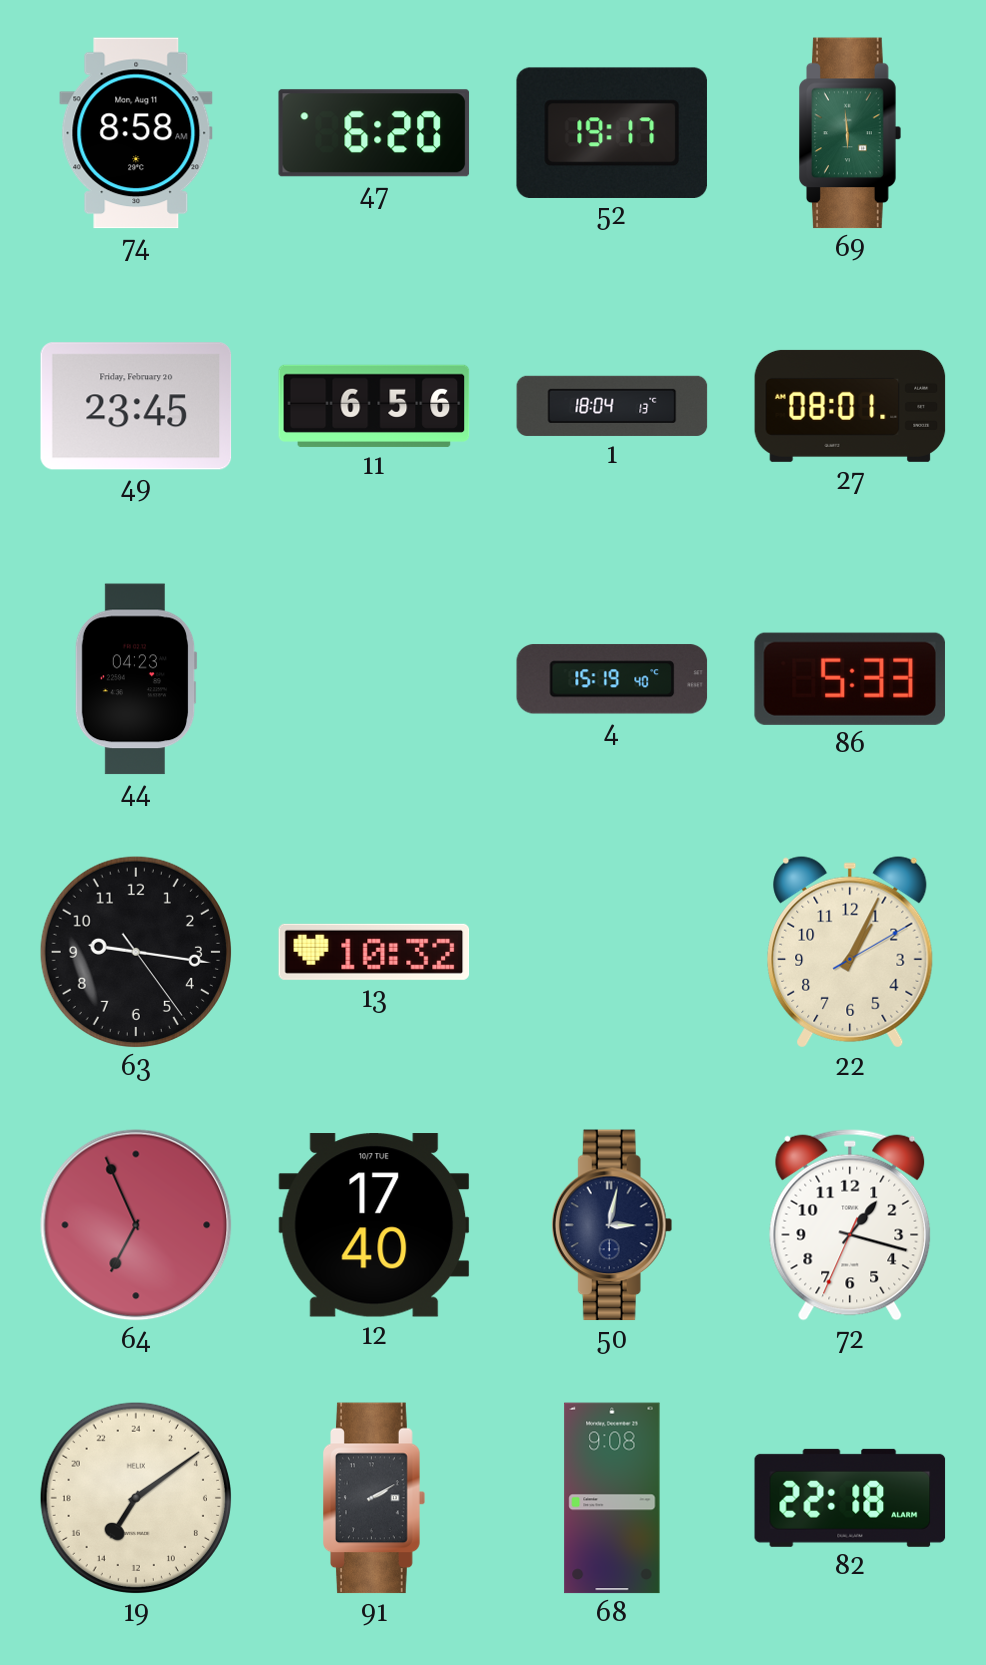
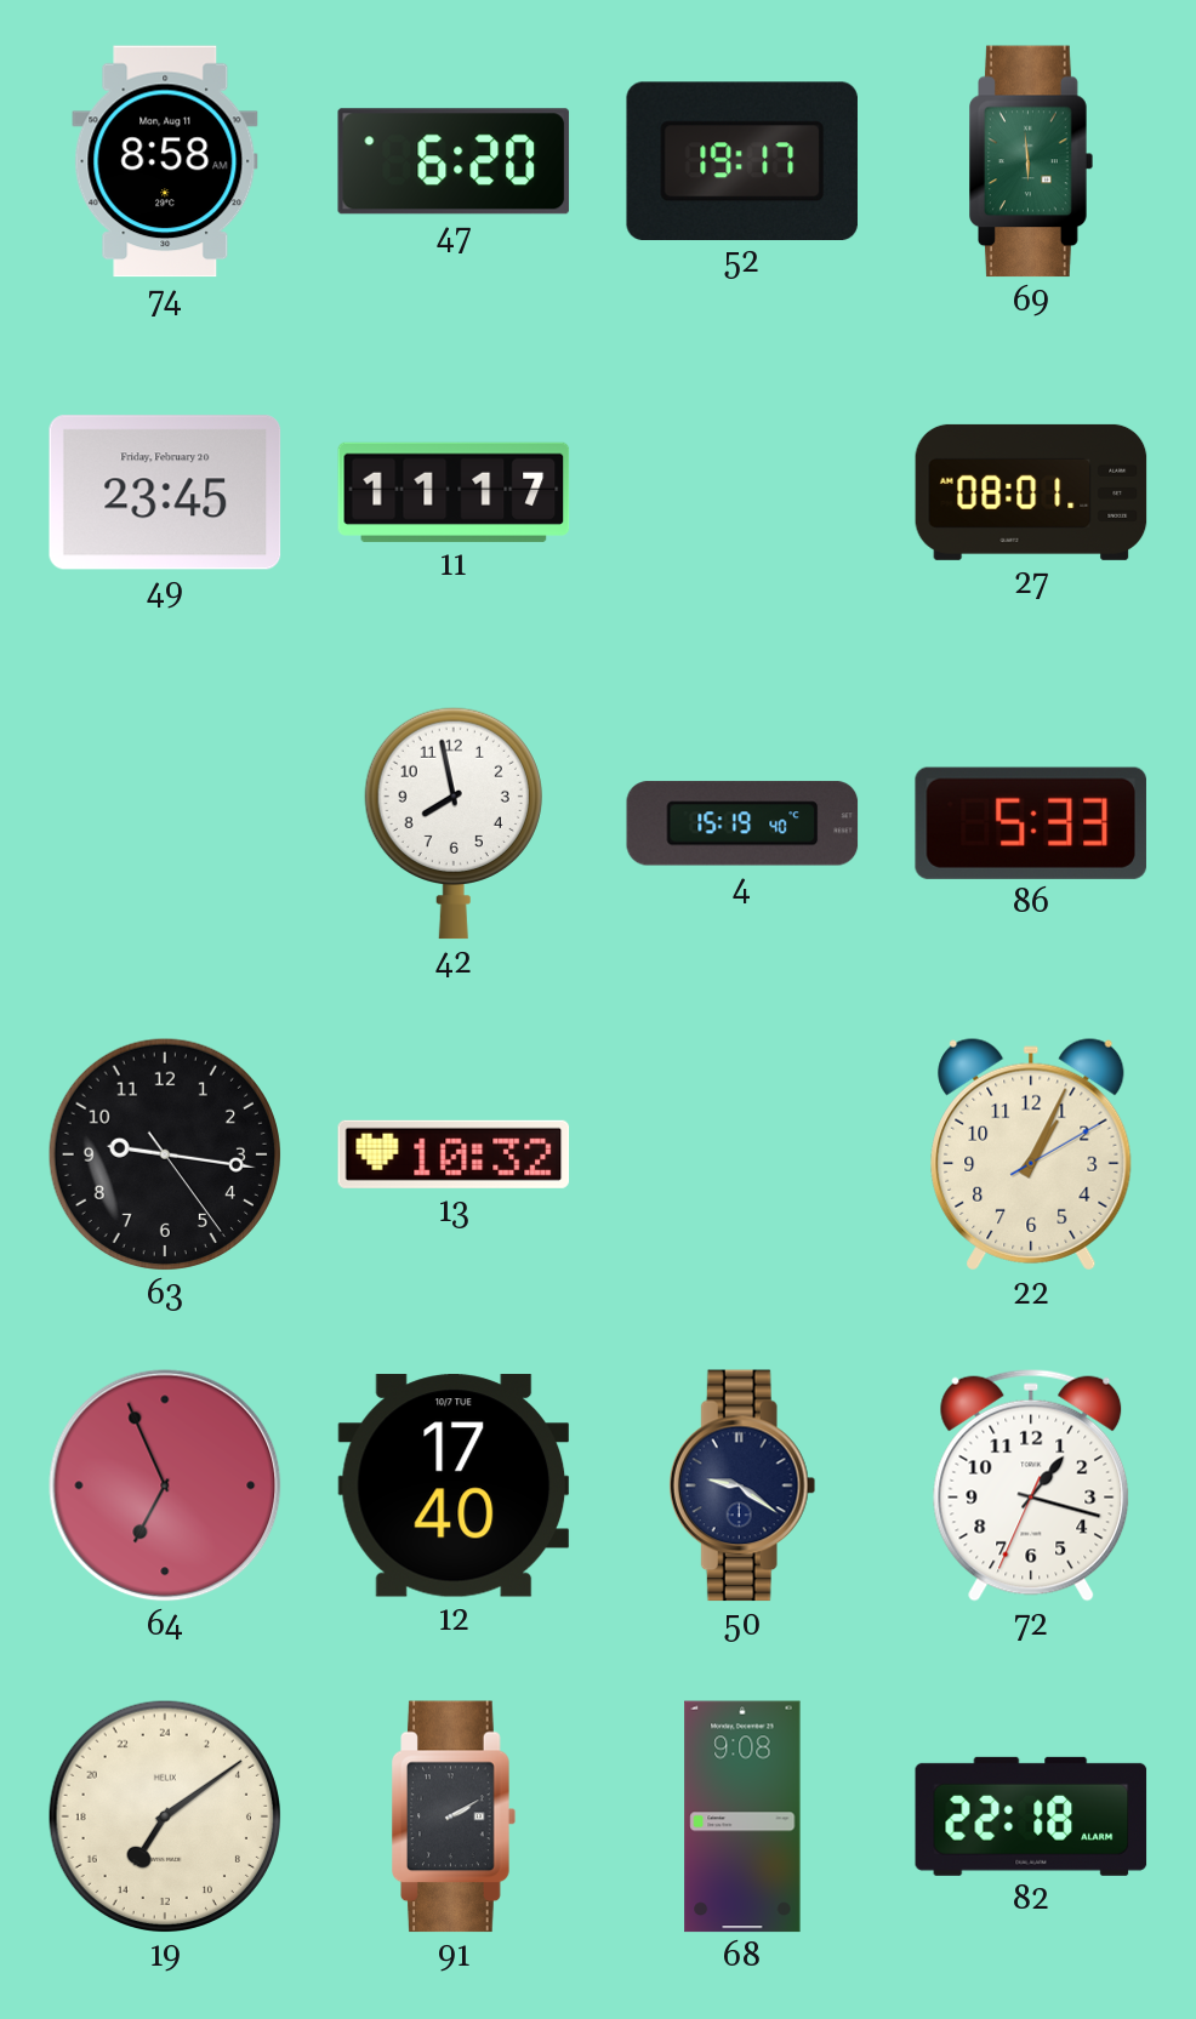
11: 6:56 -> 11:17 (454, 492)
1: 18:04 -> none (612, 406)
44: 04:23 -> none (136, 679)
42: none -> 7:58 (454, 823)
50: 3:02 -> 9:21 (742, 1485)
